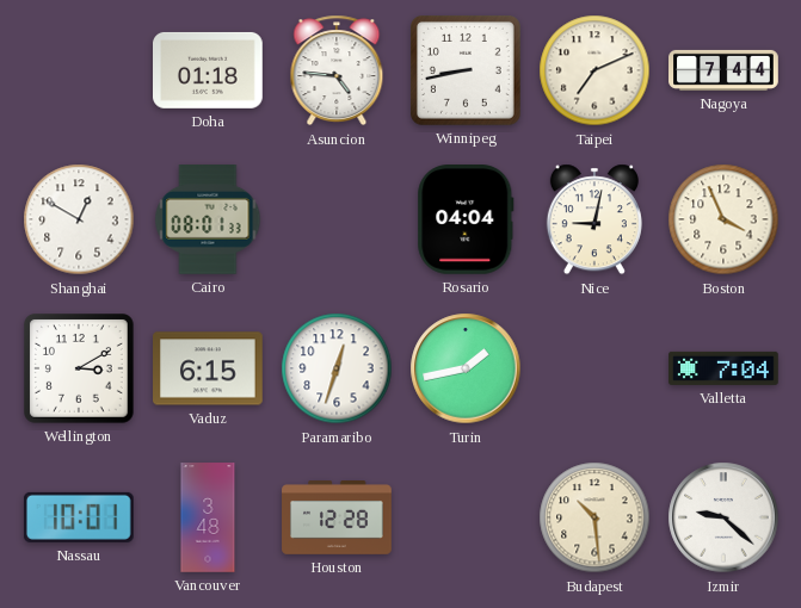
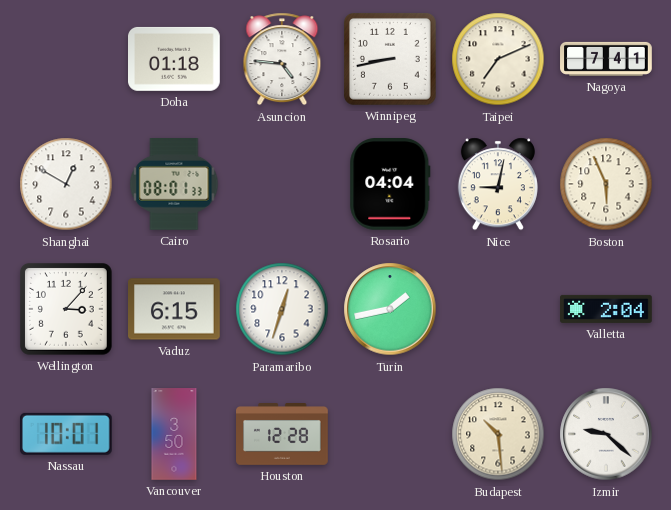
Nagoya: 7:44 -> 7:41 (606, 59)
Boston: 3:56 -> 5:56 (606, 184)
Wellington: 3:10 -> 3:07 (67, 310)
Valletta: 7:04 -> 2:04 (606, 309)
Vancouver: 3:48 -> 3:50 (174, 434)
